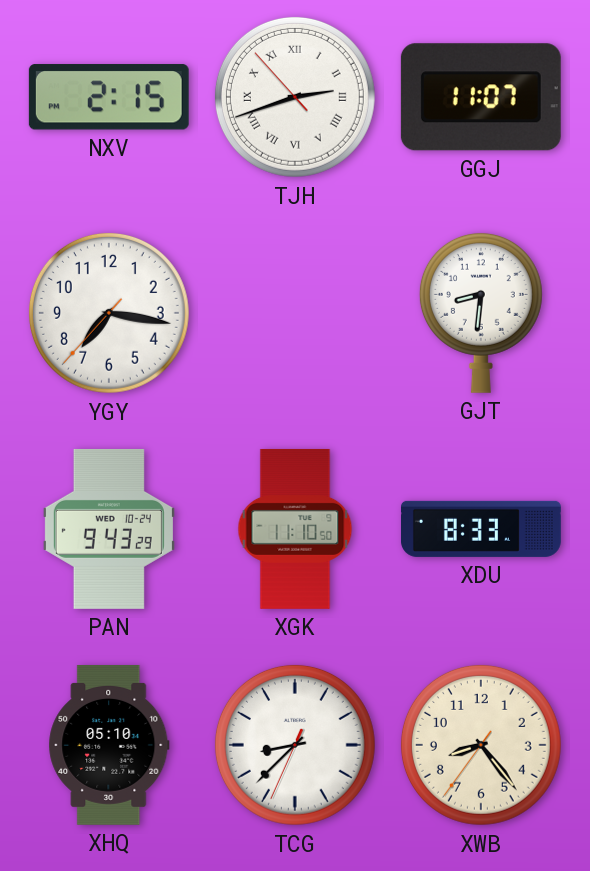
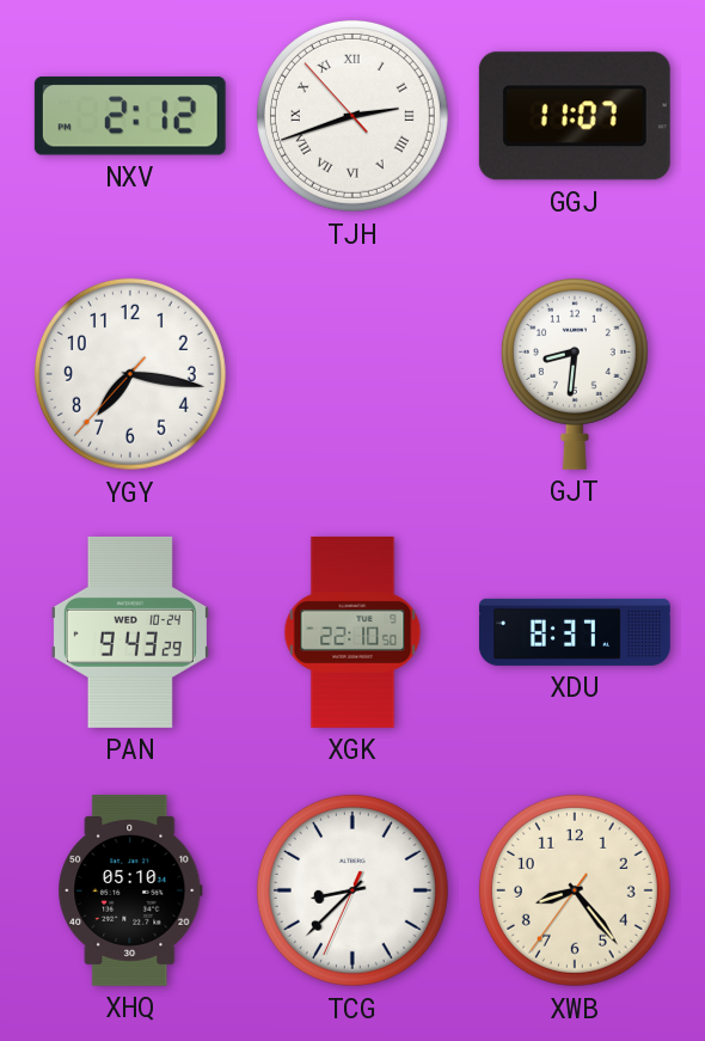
NXV: 2:15 -> 2:12 (130, 116)
XGK: 11:10 -> 22:10 (352, 632)
XDU: 8:33 -> 8:37 (575, 632)
